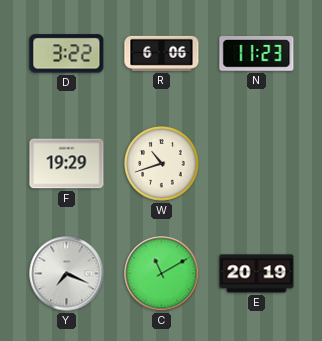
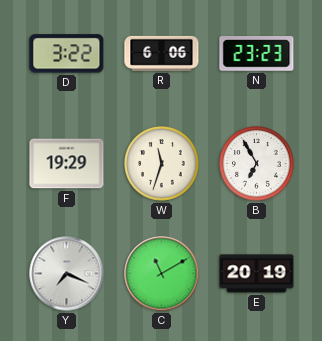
N: 11:23 -> 23:23 (257, 54)
W: 10:42 -> 11:33 (162, 164)
B: none -> 6:55 (257, 164)
